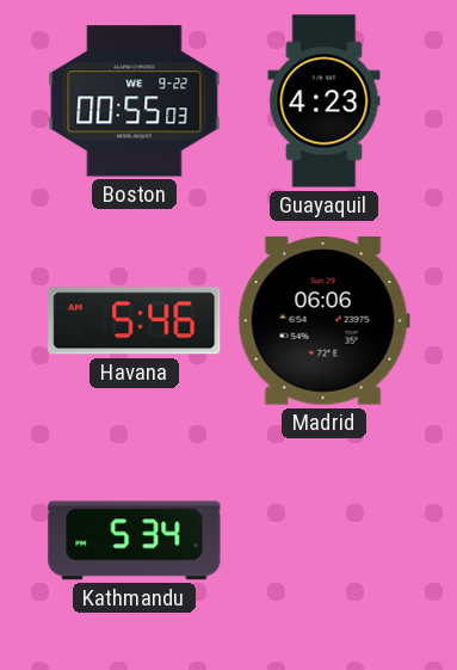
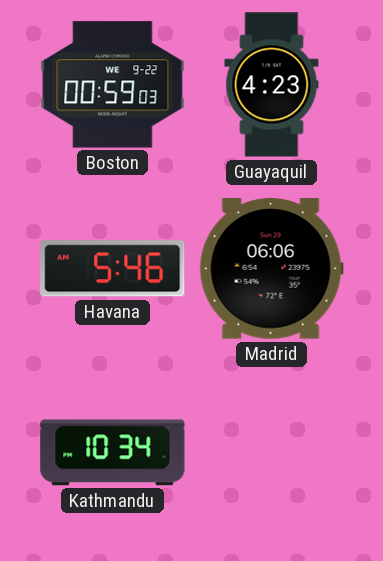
Boston: 00:55 -> 00:59 (113, 85)
Kathmandu: 5:34 -> 10:34 (113, 453)
